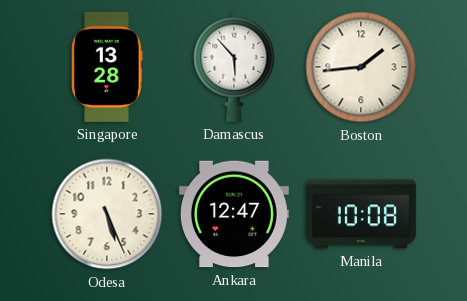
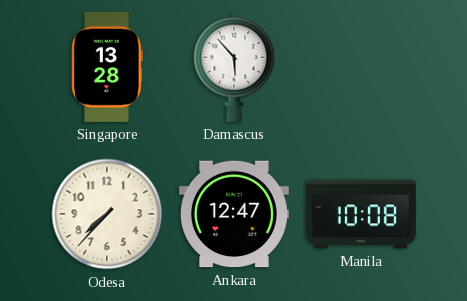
Boston: 1:44 -> none (361, 67)
Odesa: 5:26 -> 7:37 (107, 214)
